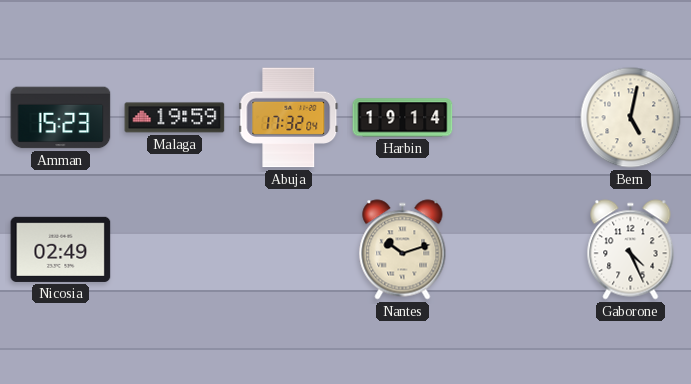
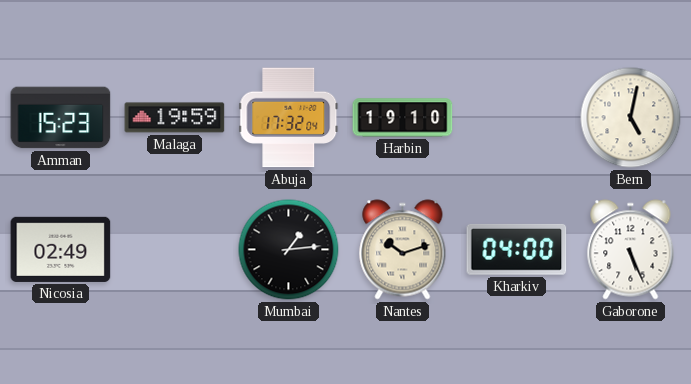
Harbin: 19:14 -> 19:10 (403, 118)
Mumbai: none -> 1:14 (289, 250)
Kharkiv: none -> 04:00 (517, 249)
Gaborone: 4:26 -> 5:26 (631, 250)
